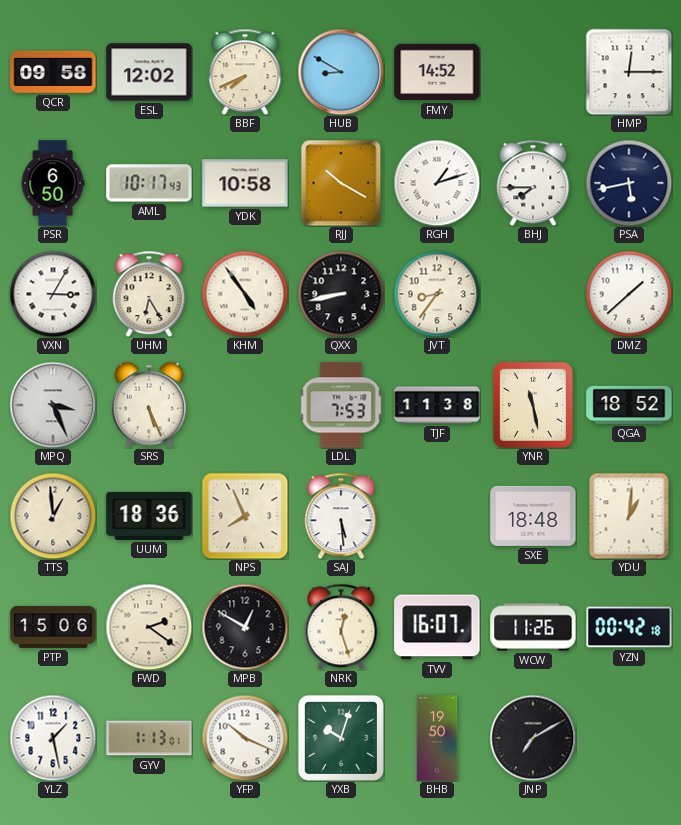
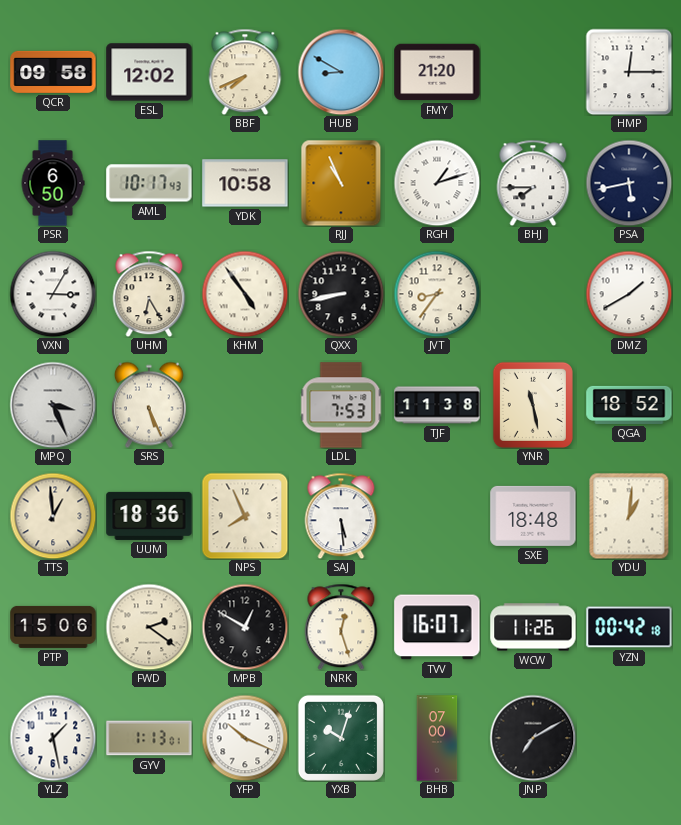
FMY: 14:52 -> 21:20 (437, 72)
RJJ: 10:20 -> 10:56 (341, 183)
DMZ: 1:38 -> 1:40 (629, 294)
BHB: 19:50 -> 07:00 (437, 738)
